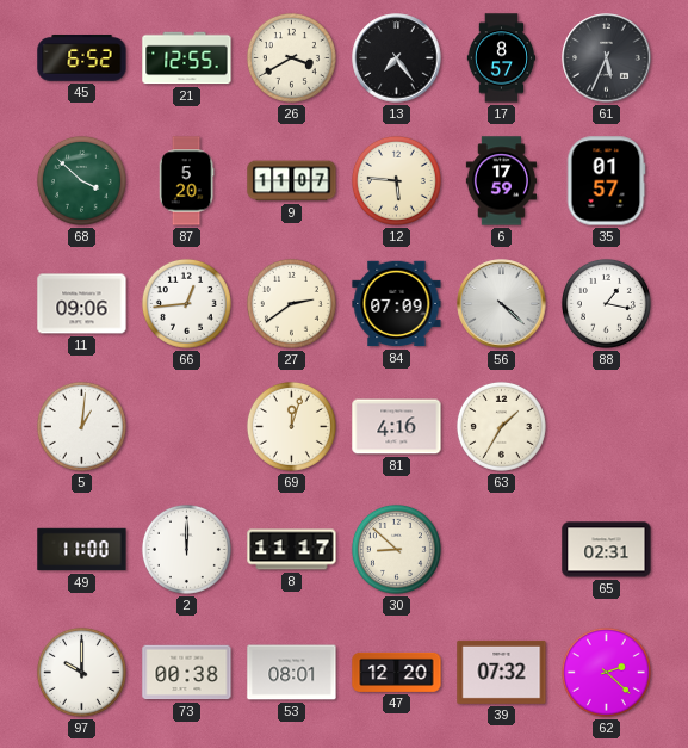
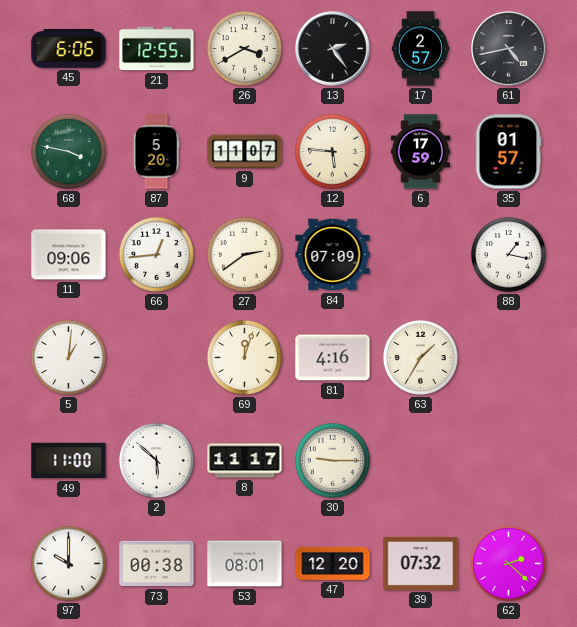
45: 6:52 -> 6:06 (69, 49)
13: 7:24 -> 2:24 (333, 49)
17: 8:57 -> 2:57 (421, 49)
61: 5:34 -> 4:43 (509, 49)
68: 3:52 -> 3:47 (68, 151)
56: 4:22 -> none (502, 304)
2: 12:00 -> 5:52 (156, 460)
30: 8:52 -> 9:15 (332, 460)
65: 02:31 -> none (607, 550)
